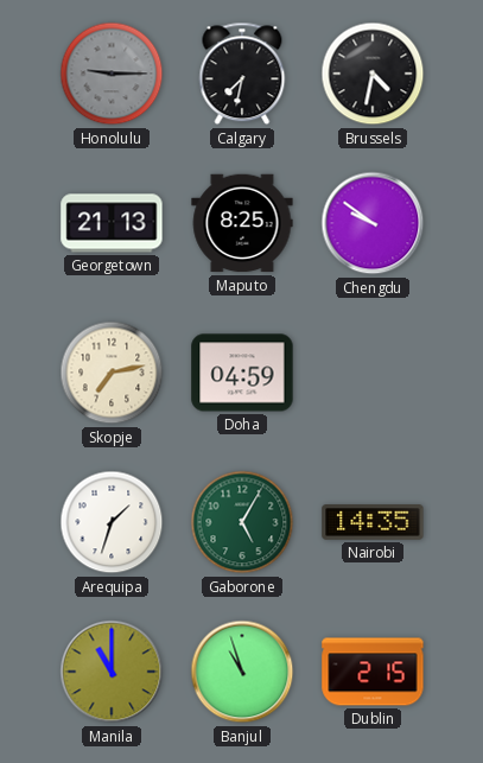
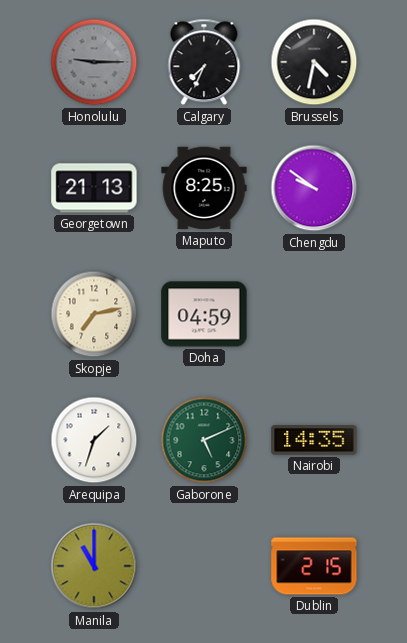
Calgary: 7:32 -> 7:34 (204, 62)
Gaborone: 5:05 -> 5:11 (204, 440)
Banjul: 10:57 -> none (242, 672)
